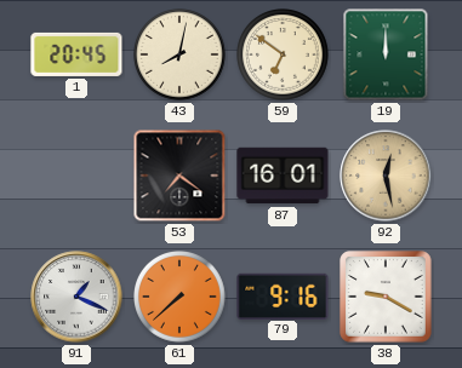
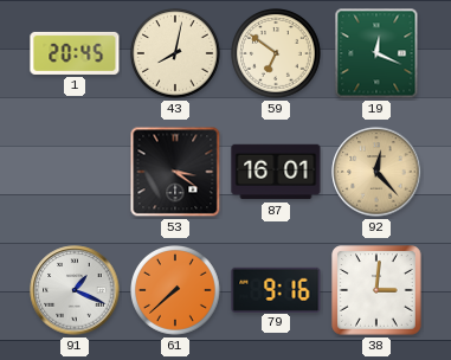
19: 12:00 -> 12:19 (376, 53)
53: 7:21 -> 3:21 (175, 172)
92: 12:28 -> 12:23 (376, 172)
38: 9:20 -> 3:01 (376, 290)
